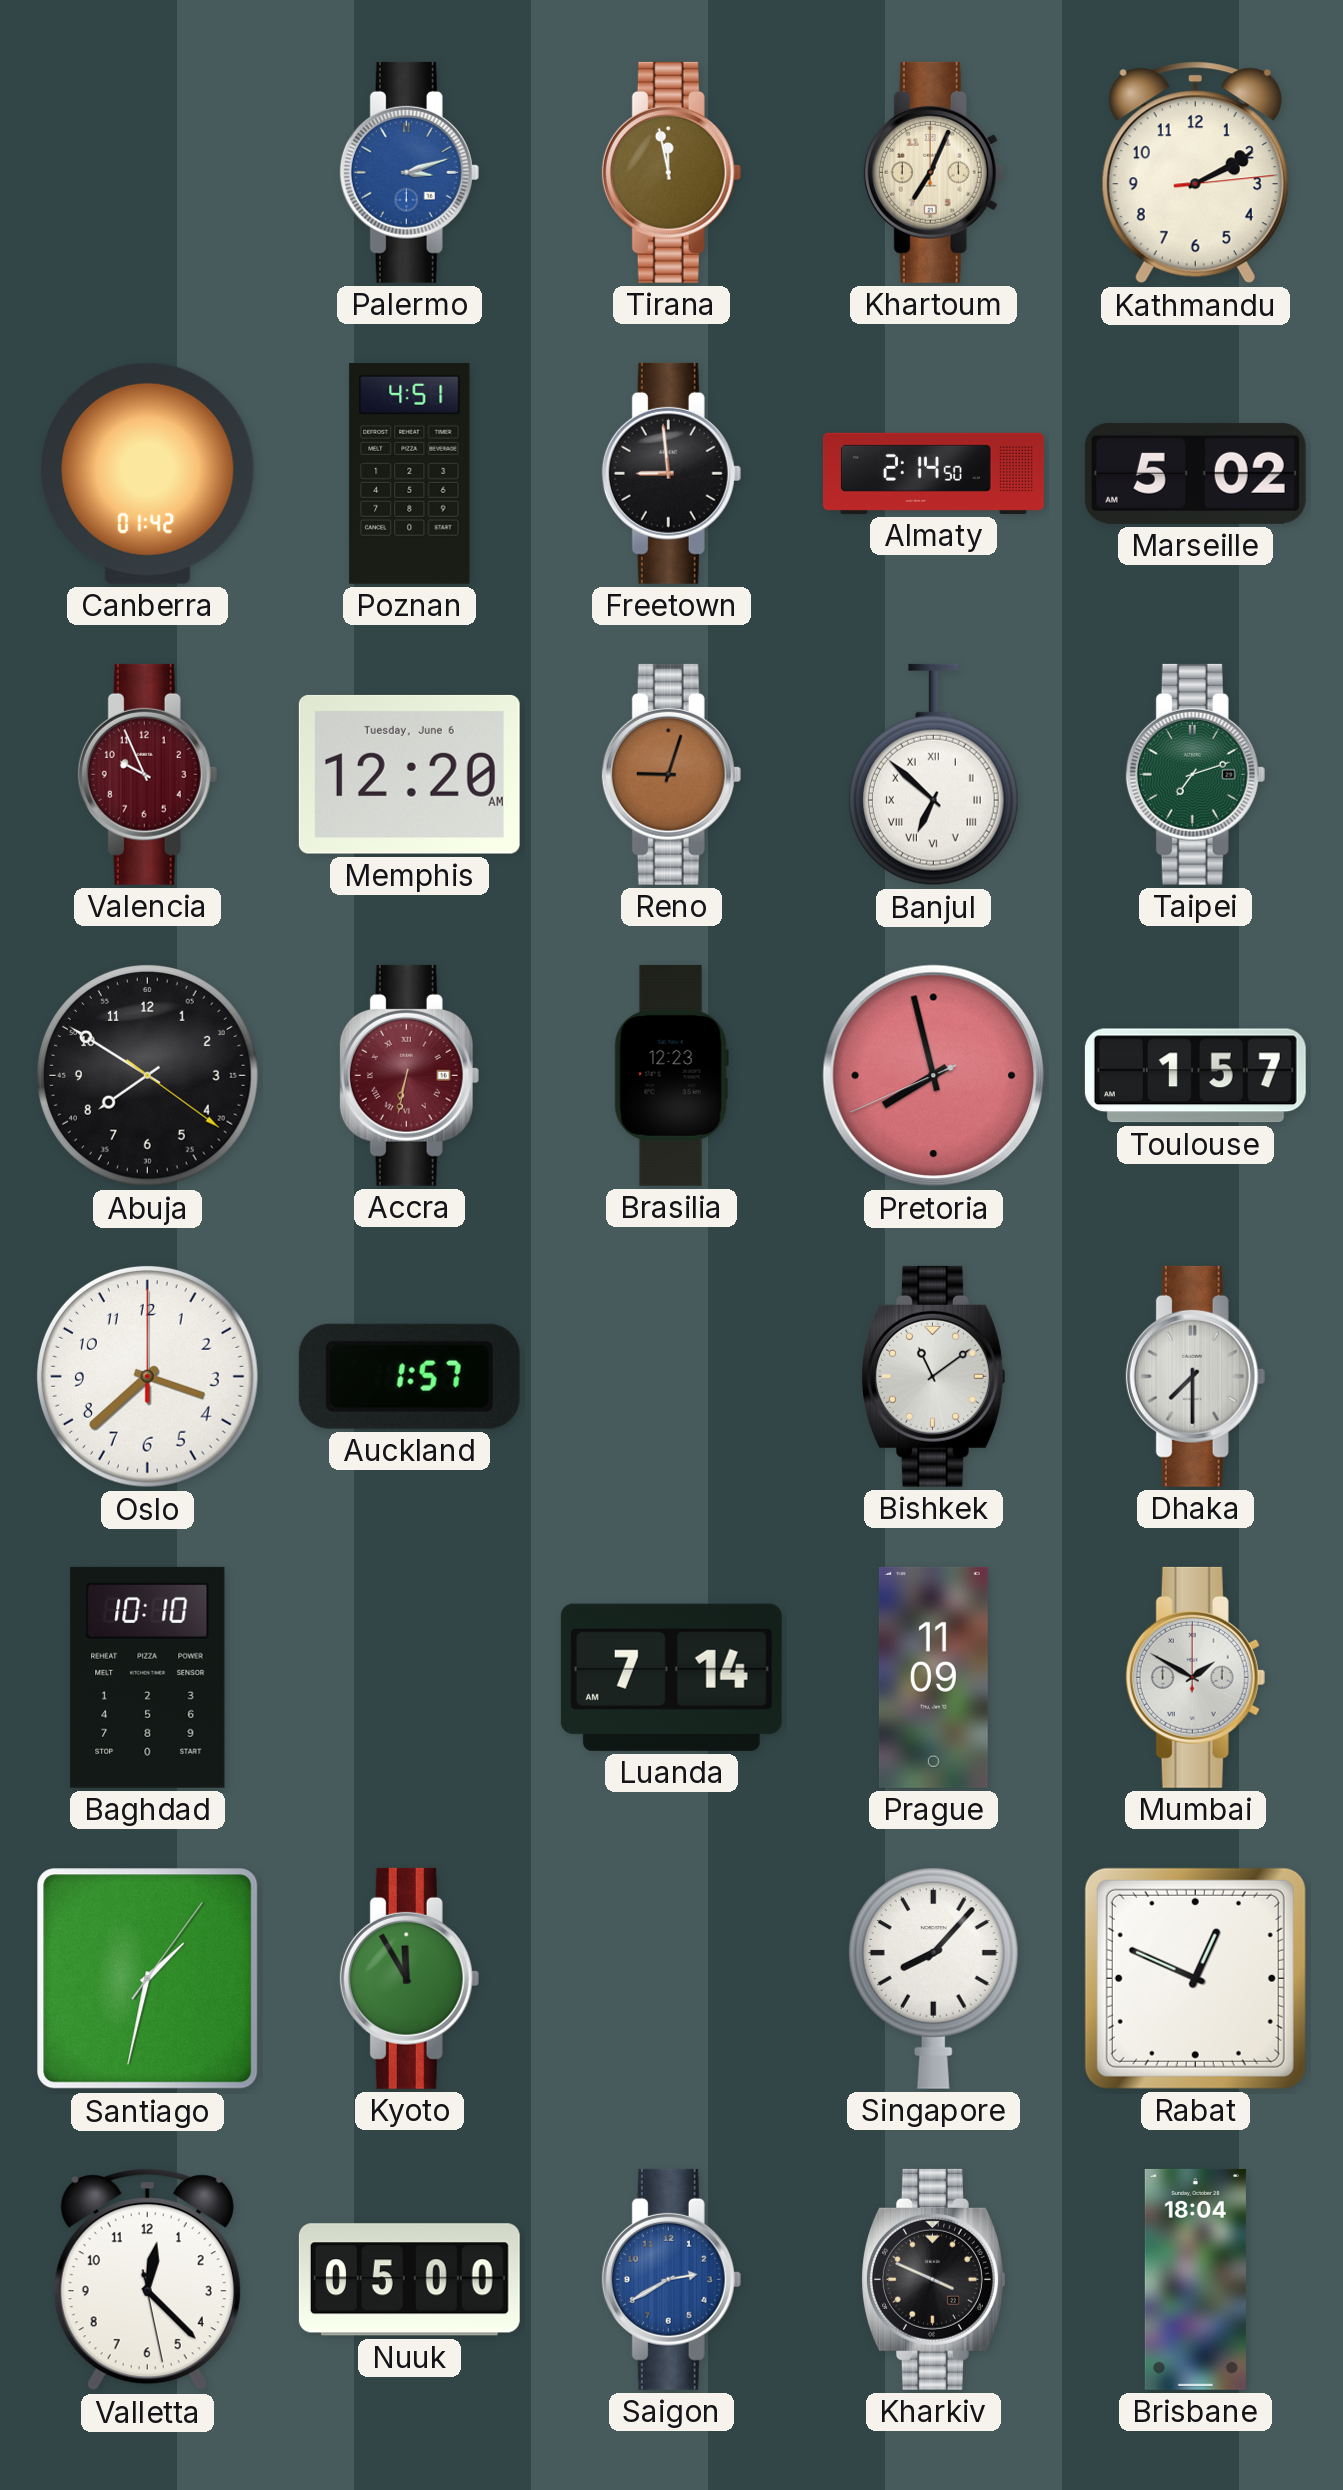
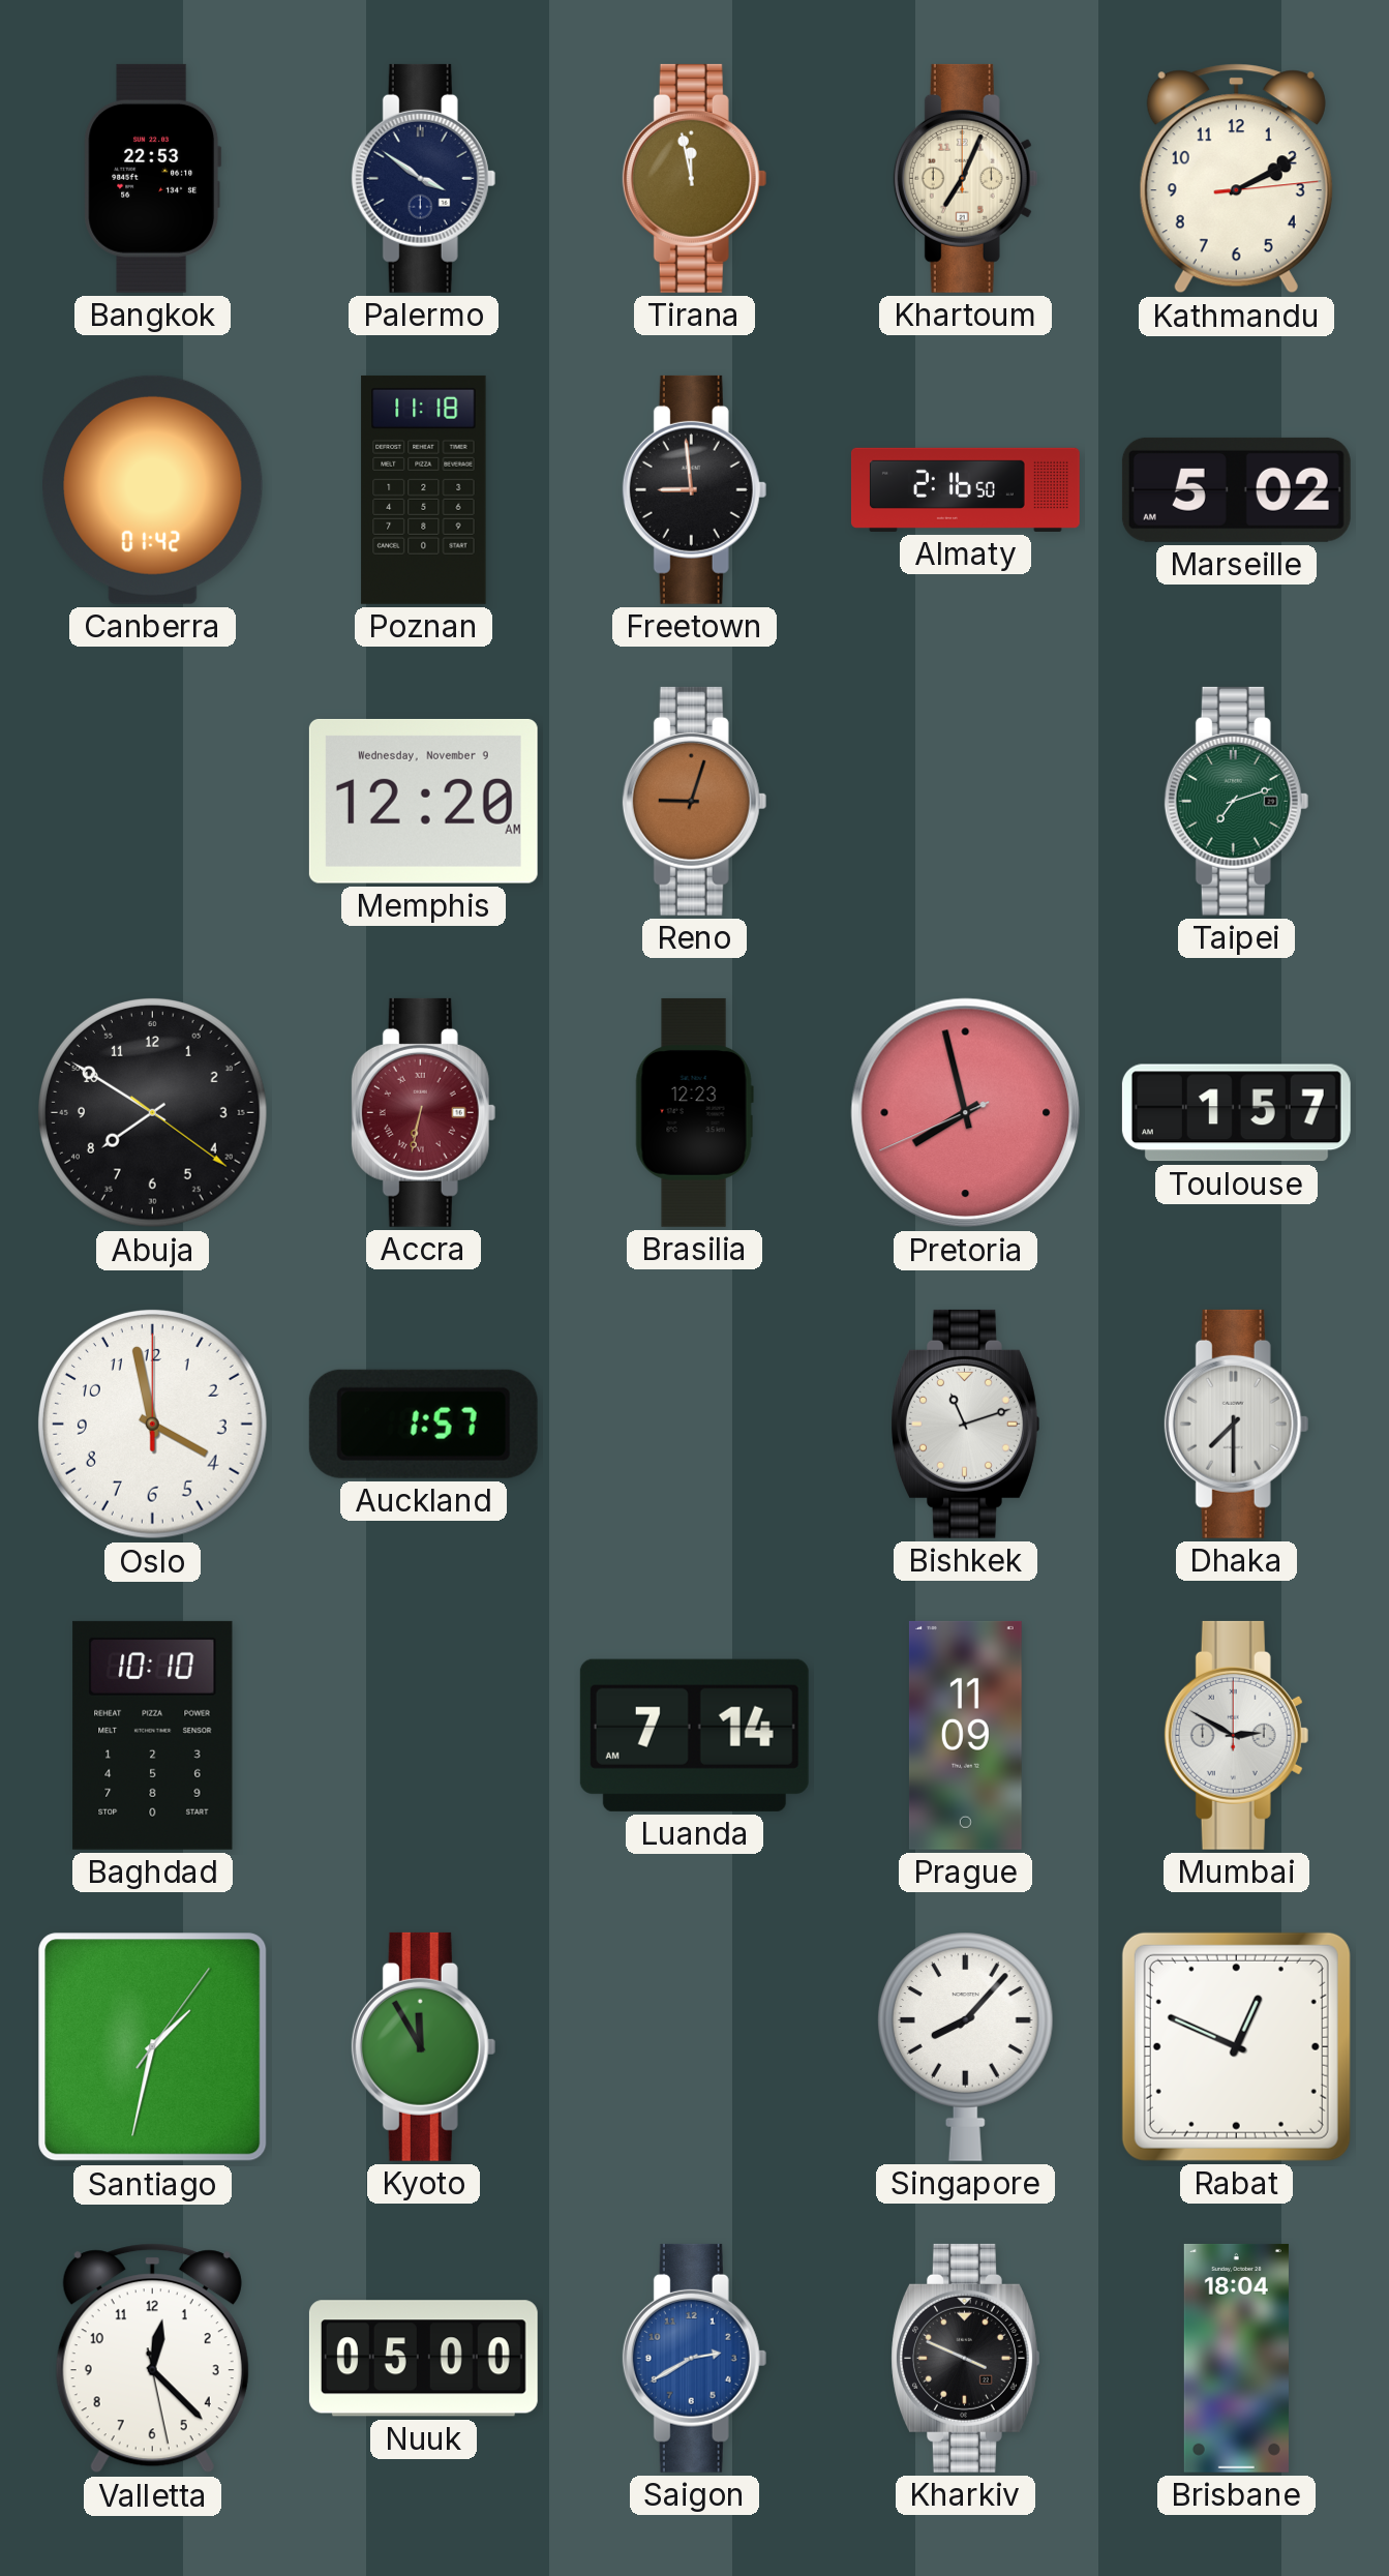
Bangkok: none -> 22:53 (153, 178)
Palermo: 3:12 -> 3:51 (424, 178)
Palermo dial: blue -> navy (424, 178)
Poznan: 4:51 -> 11:18 (424, 489)
Almaty: 2:14 -> 2:16 (965, 489)
Valencia: 9:56 -> none (148, 774)
Memphis date: Tuesday, June 6 -> Wednesday, November 9 (423, 801)
Banjul: 6:52 -> none (933, 775)
Oslo: 3:38 -> 3:58 (153, 1425)
Bishkek: 11:09 -> 11:12 (966, 1424)
Mumbai: 1:50 -> 2:50 (1237, 1735)
